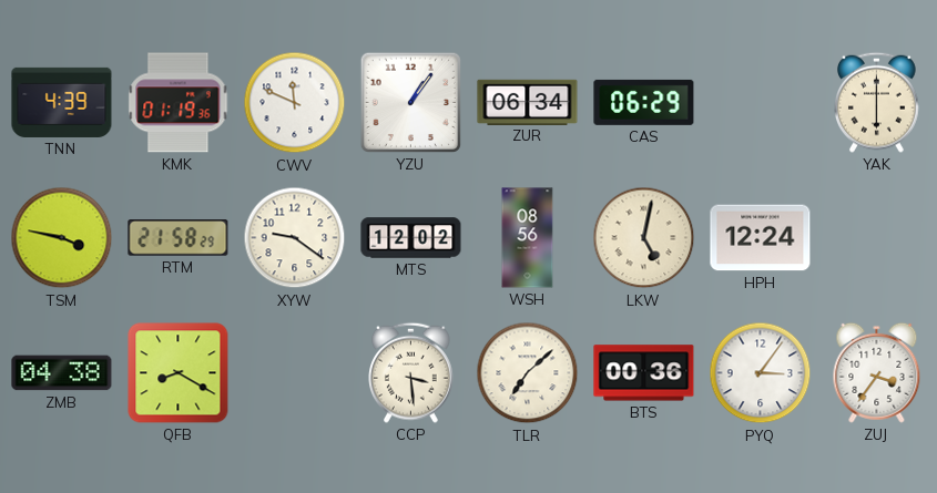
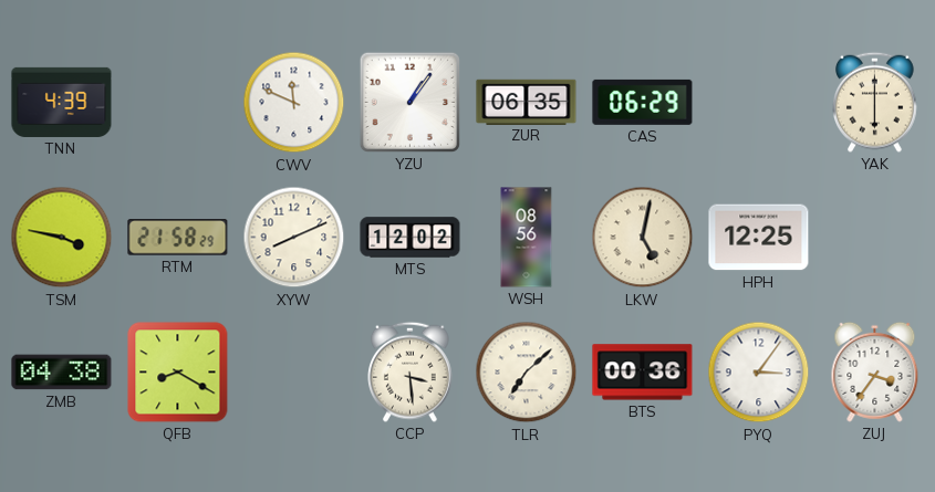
KMK: 01:19 -> none (179, 103)
ZUR: 06:34 -> 06:35 (527, 102)
XYW: 9:21 -> 8:11 (294, 238)
HPH: 12:24 -> 12:25 (759, 238)
